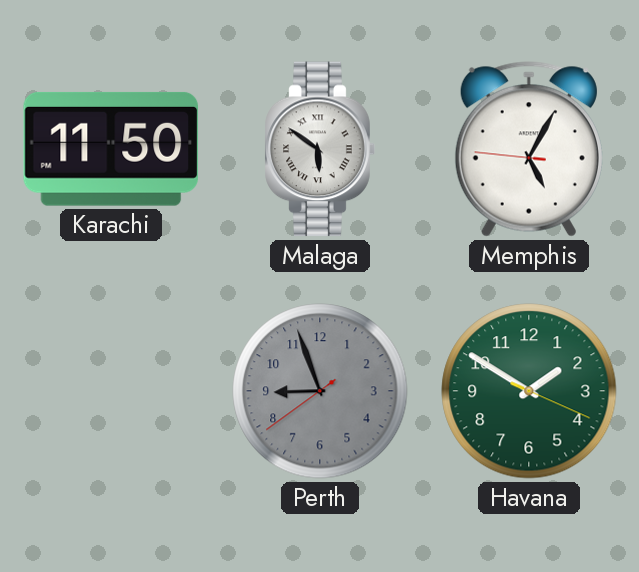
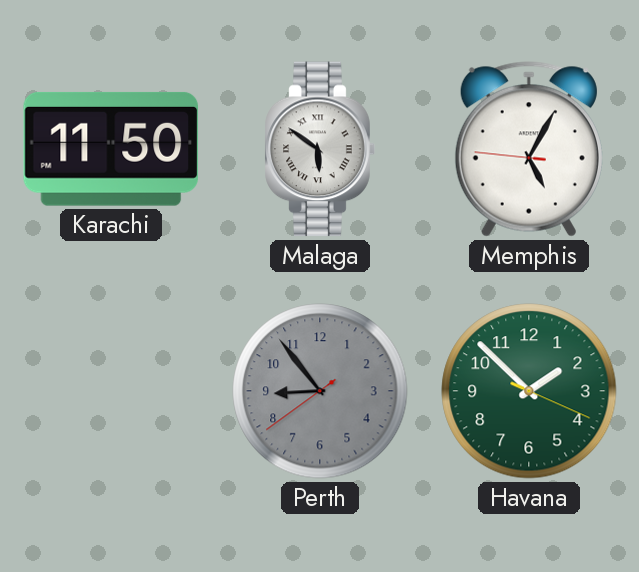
Perth: 8:56 -> 8:53 (320, 391)
Havana: 1:50 -> 1:52 (529, 391)
